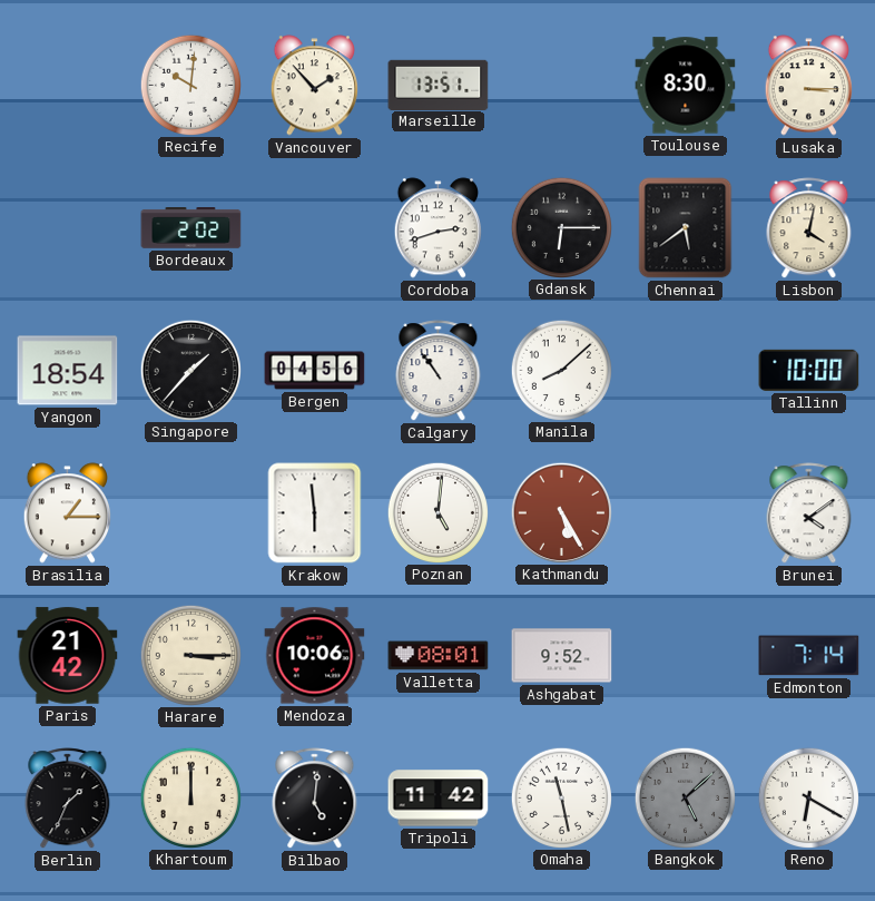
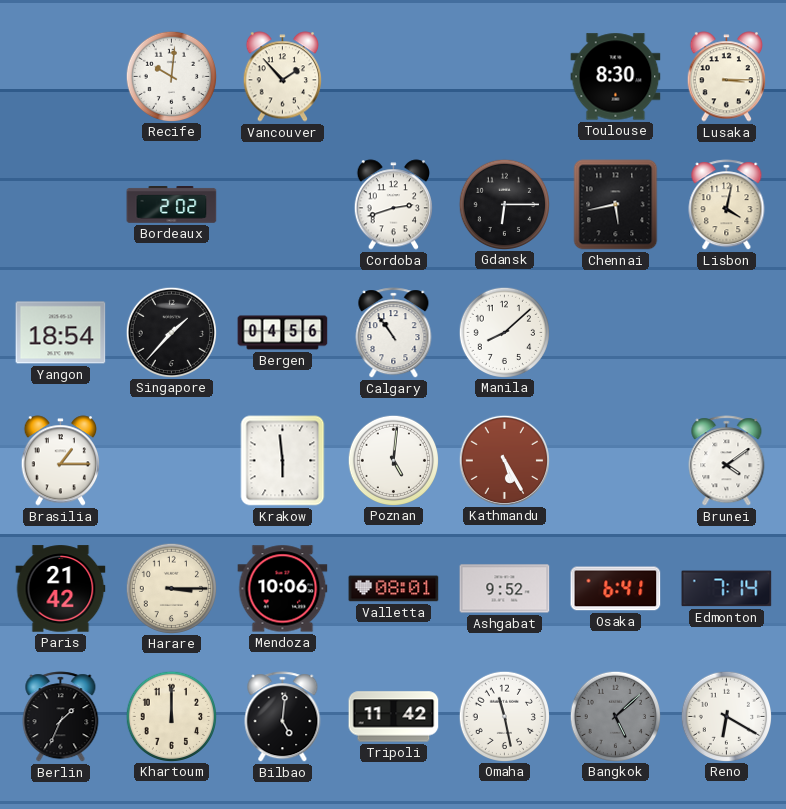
Marseille: 13:51 -> none (439, 85)
Chennai: 5:39 -> 5:43 (616, 205)
Tallinn: 10:00 -> none (809, 370)
Osaka: none -> 6:41 (616, 589)
